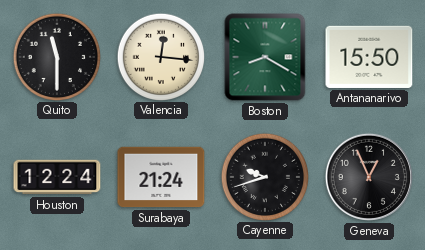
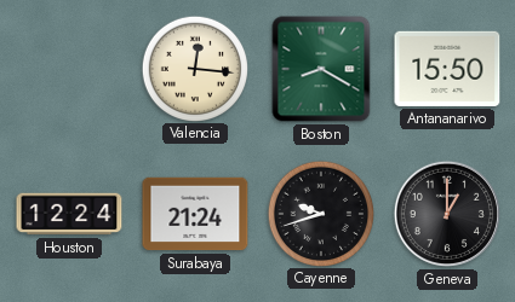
Quito: 11:30 -> none (56, 56)
Geneva: 12:56 -> 1:00 (447, 214)
